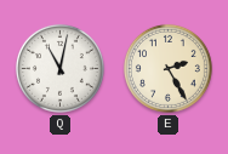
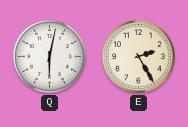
Q: 11:02 -> 6:02 (49, 56)
